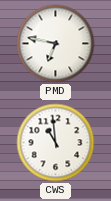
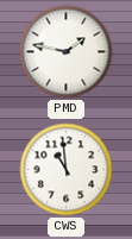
PMD: 6:47 -> 1:47 (67, 52)
